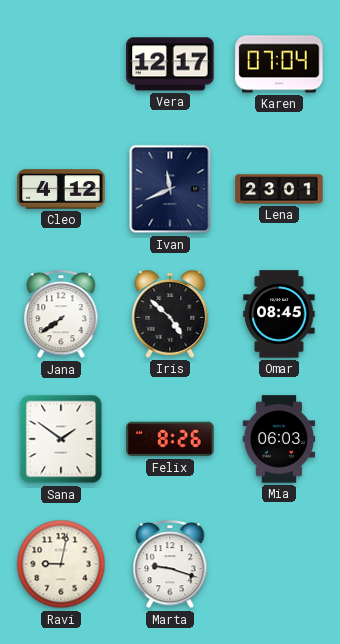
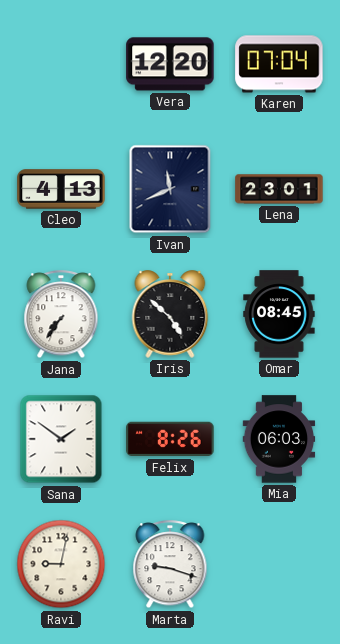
Vera: 12:17 -> 12:20 (170, 64)
Cleo: 4:12 -> 4:13 (61, 189)
Jana: 7:39 -> 7:36 (61, 315)
